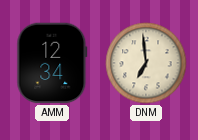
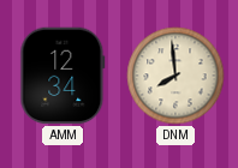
DNM: 6:59 -> 7:59 (175, 76)
